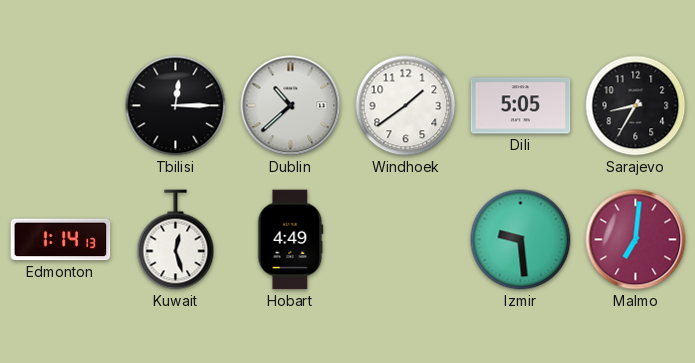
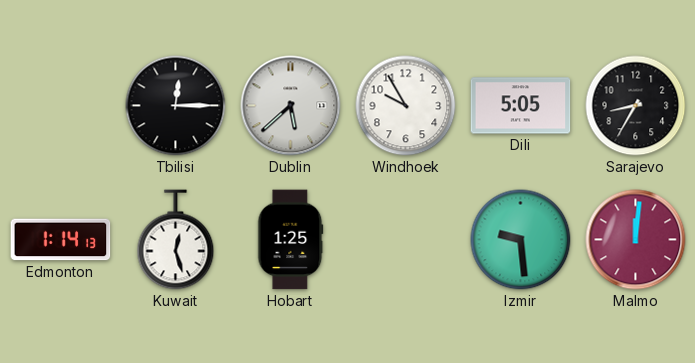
Dublin: 10:38 -> 5:38 (291, 106)
Windhoek: 1:39 -> 9:55 (406, 106)
Hobart: 4:49 -> 1:25 (291, 240)
Malmo: 7:01 -> 12:01 (636, 240)
